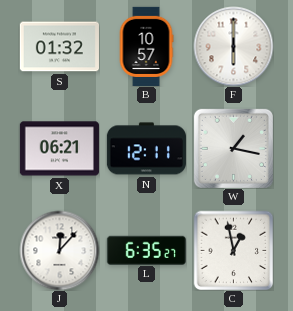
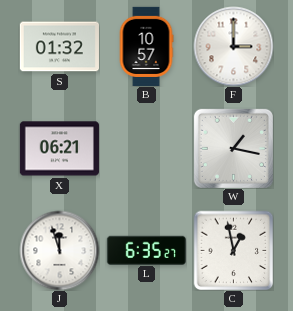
F: 6:00 -> 3:00 (233, 46)
N: 12:11 -> none (146, 149)
J: 12:07 -> 11:57 (59, 250)
